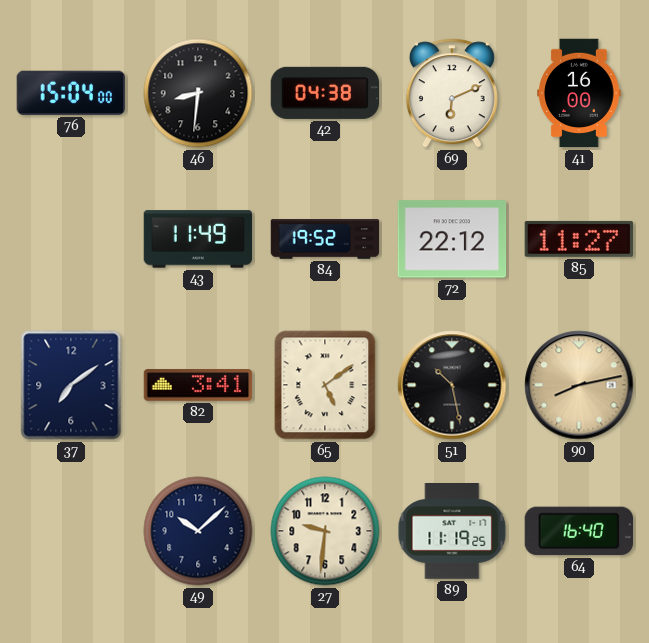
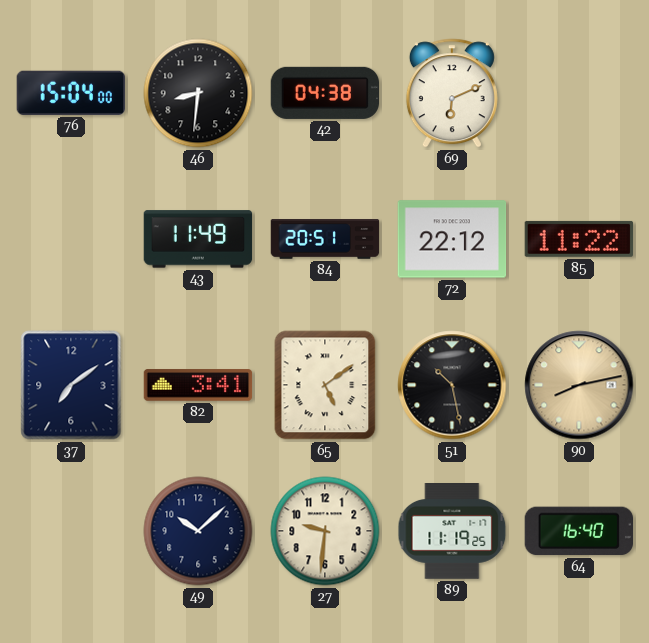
41: 16:00 -> none (579, 93)
84: 19:52 -> 20:51 (325, 239)
85: 11:27 -> 11:22 (578, 239)
